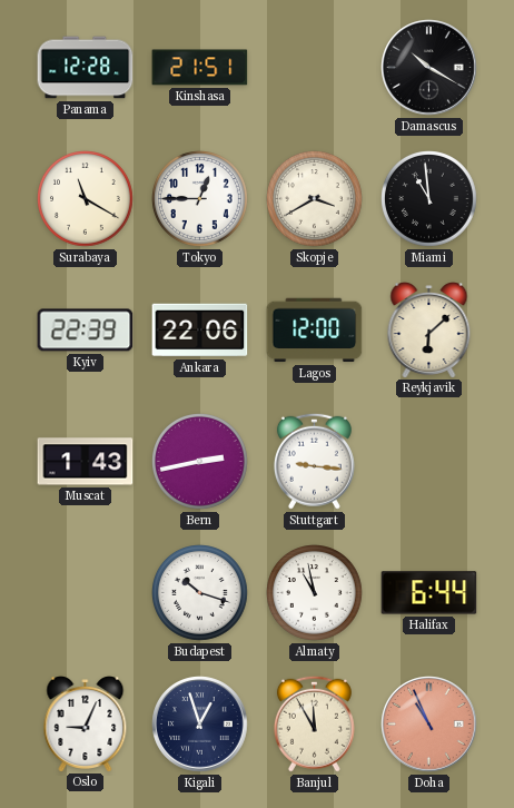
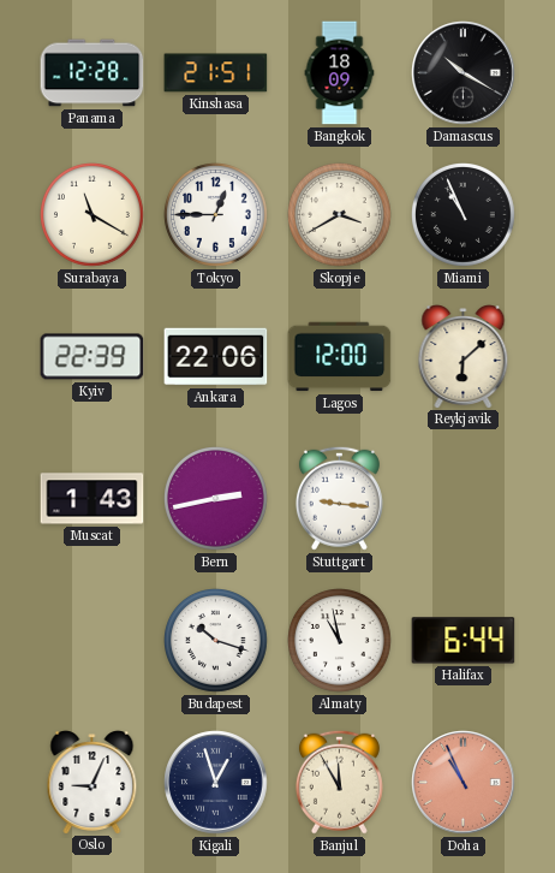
Bangkok: none -> 18:09 (340, 73)
Miami: 10:59 -> 10:56 (464, 215)
